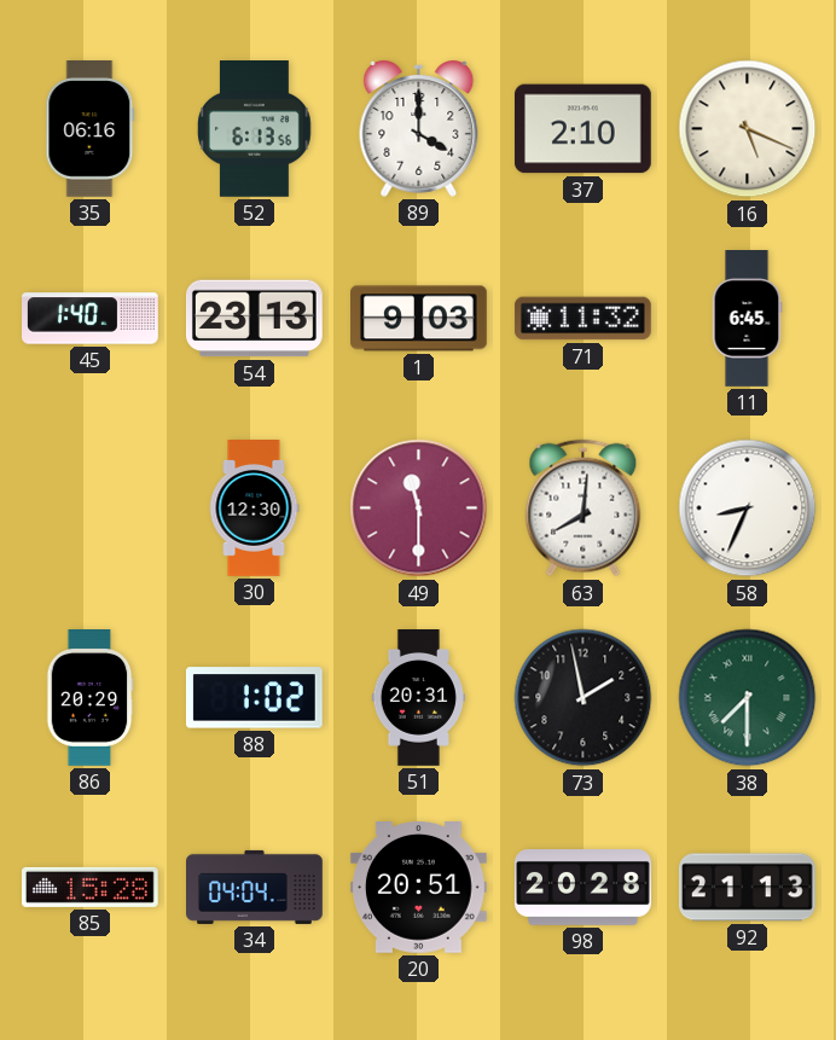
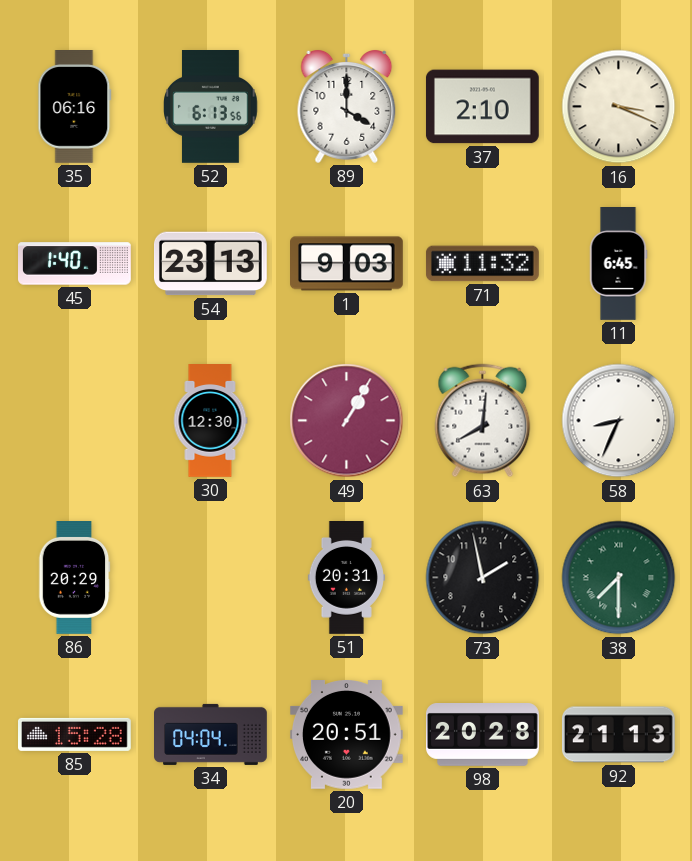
16: 5:19 -> 3:19 (619, 107)
49: 11:30 -> 1:05 (347, 421)
88: 1:02 -> none (254, 698)
